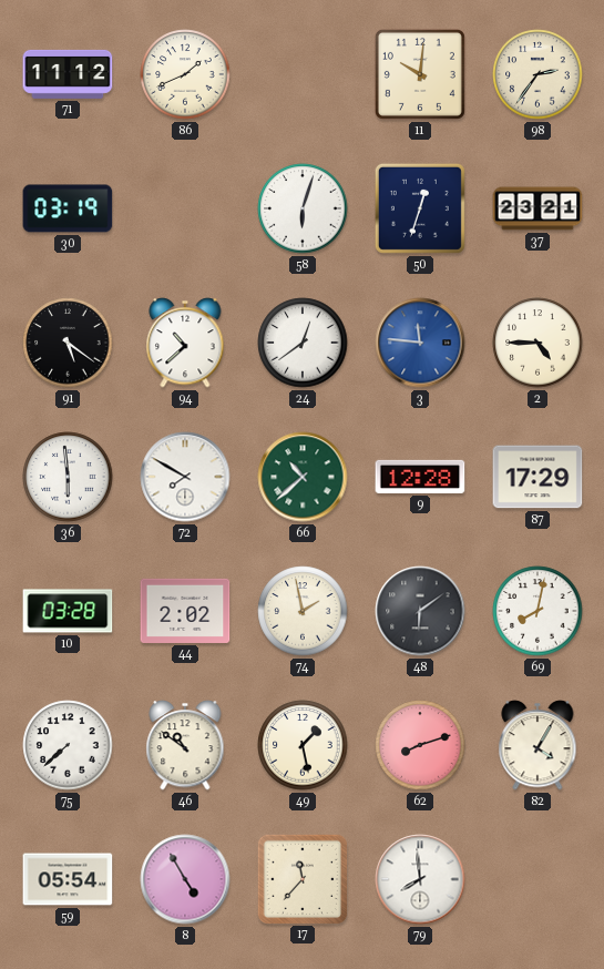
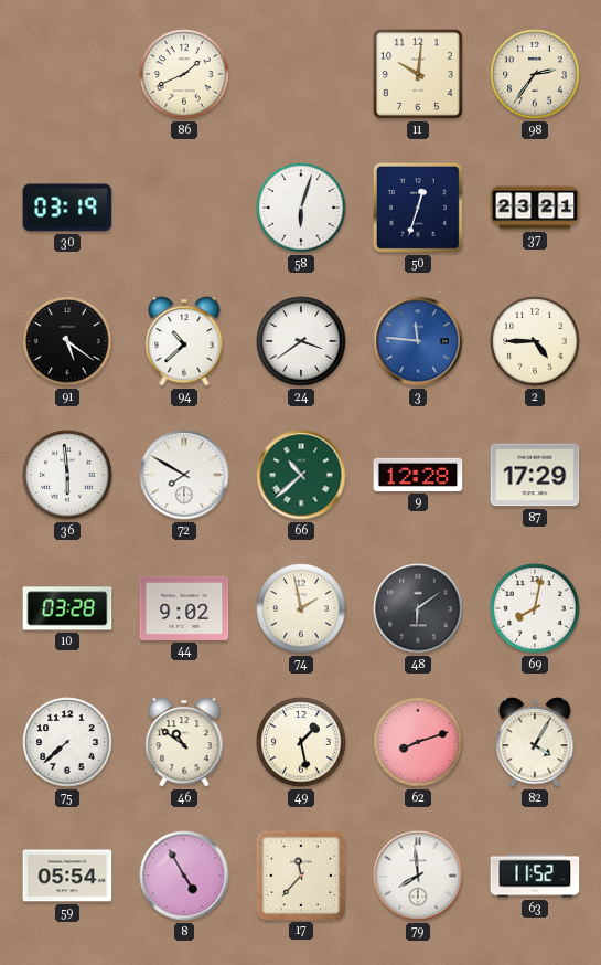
71: 11:12 -> none (68, 74)
24: 12:39 -> 3:39 (301, 341)
44: 2:02 -> 9:02 (184, 608)
63: none -> 11:52 (535, 876)
